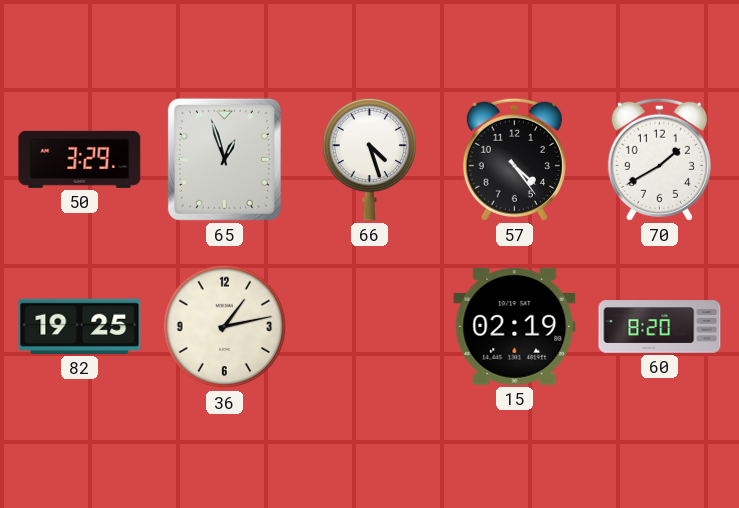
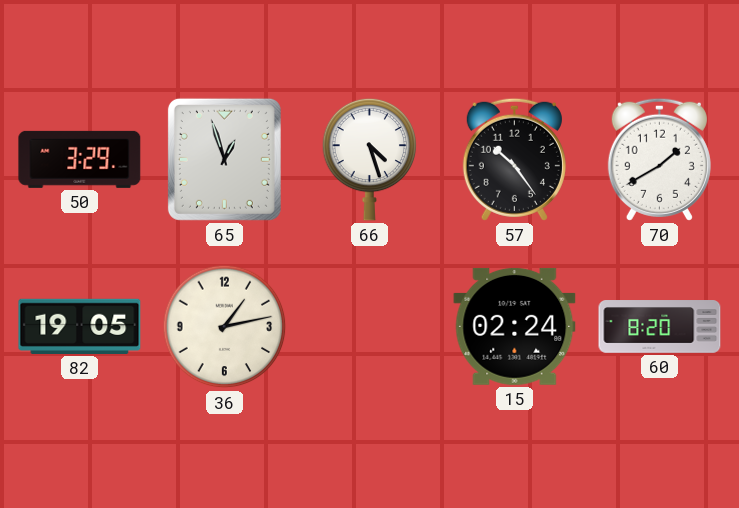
57: 4:24 -> 10:24 (514, 159)
82: 19:25 -> 19:05 (80, 326)
15: 02:19 -> 02:24 (515, 326)
